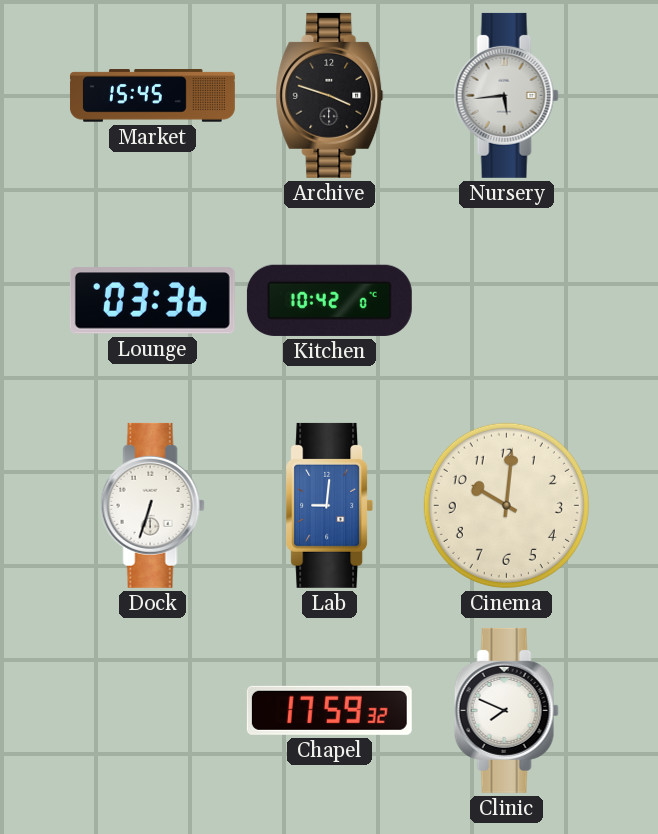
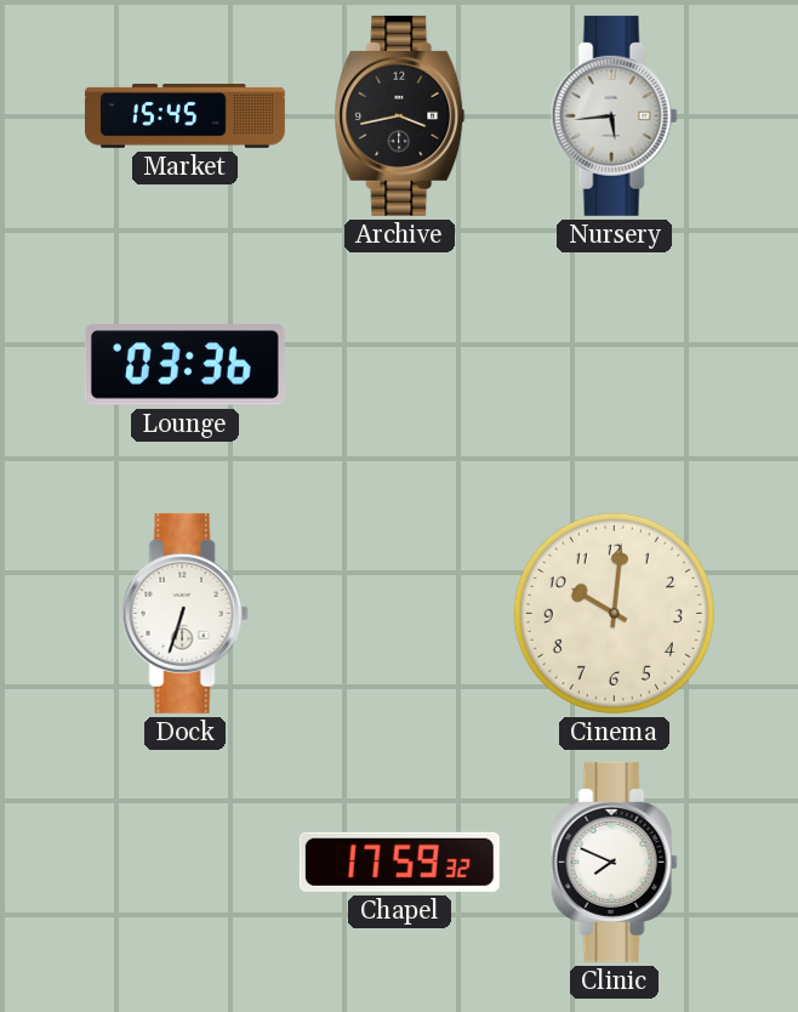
Archive: 3:48 -> 3:43 (400, 115)
Kitchen: 10:42 -> none (329, 300)
Lab: 9:01 -> none (330, 505)
